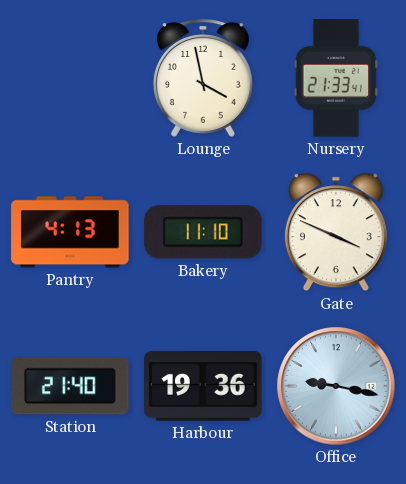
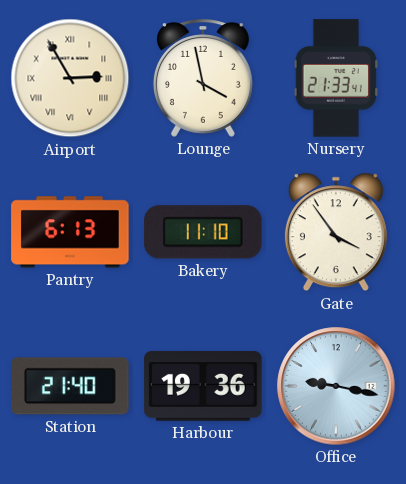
Airport: none -> 2:55 (70, 78)
Pantry: 4:13 -> 6:13 (70, 232)
Gate: 3:49 -> 3:54 (336, 232)
